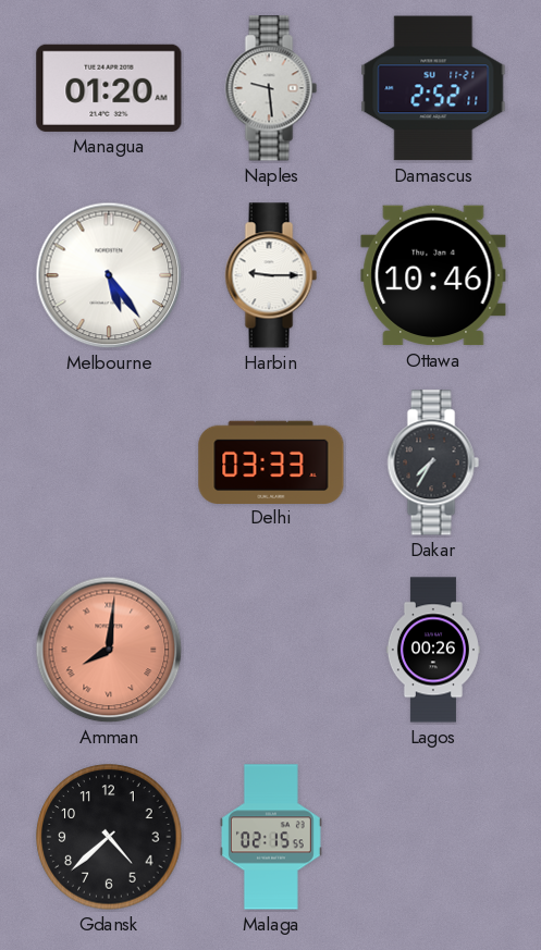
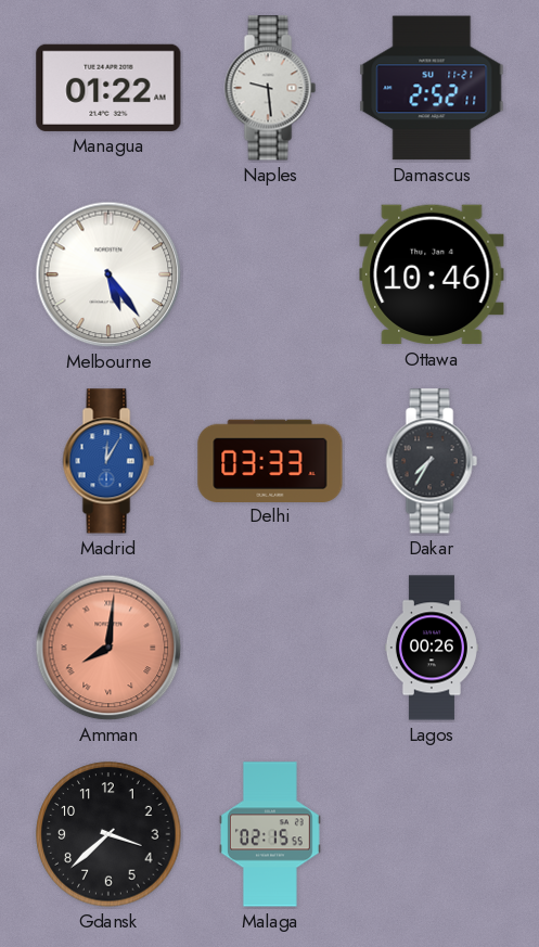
Managua: 01:20 -> 01:22 (108, 88)
Harbin: 9:15 -> none (271, 275)
Madrid: none -> 12:05 (108, 461)
Gdansk: 4:38 -> 3:38 (108, 834)
